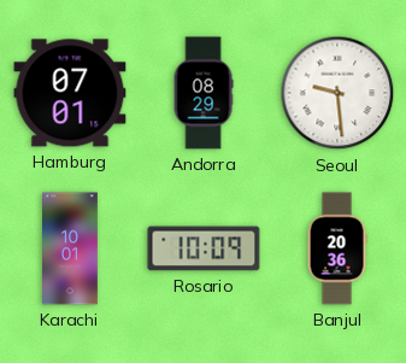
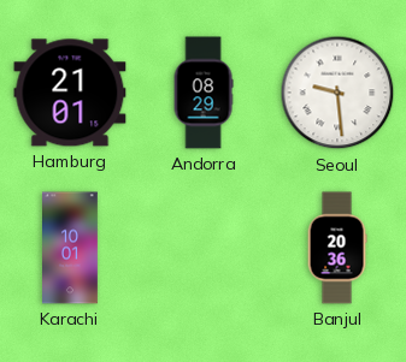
Hamburg: 07:01 -> 21:01 (70, 93)
Rosario: 10:09 -> none (204, 248)
